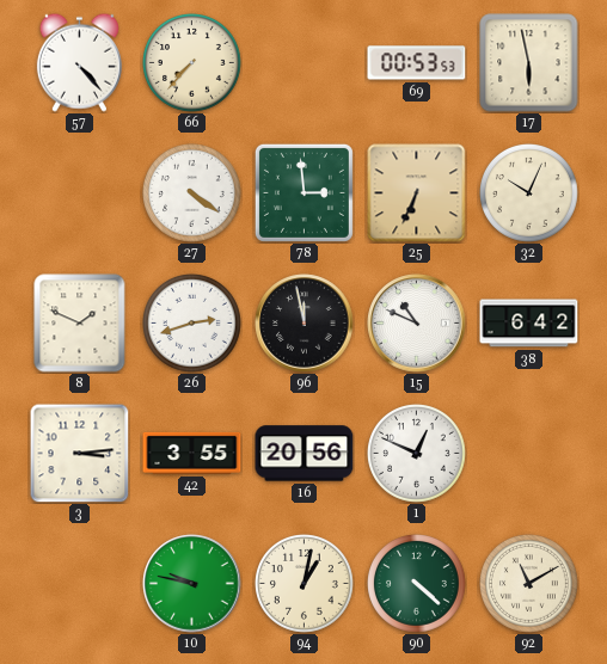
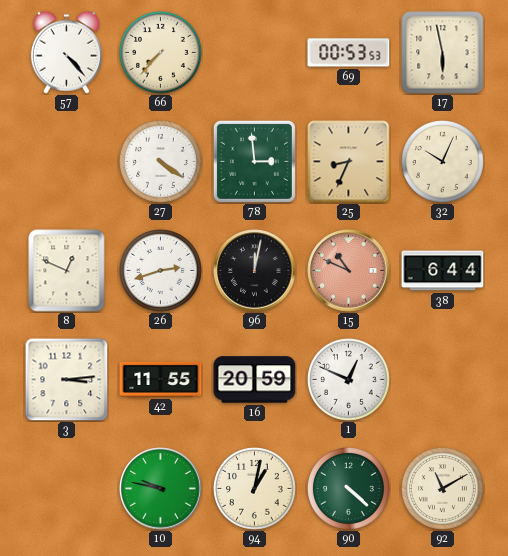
25: 6:34 -> 8:34 (349, 162)
8: 1:49 -> 12:49 (67, 271)
96: 11:58 -> 12:02 (255, 271)
15 dial: white -> salmon (349, 271)
38: 6:42 -> 6:44 (443, 271)
42: 3:55 -> 11:55 (161, 379)
16: 20:56 -> 20:59 (255, 380)
